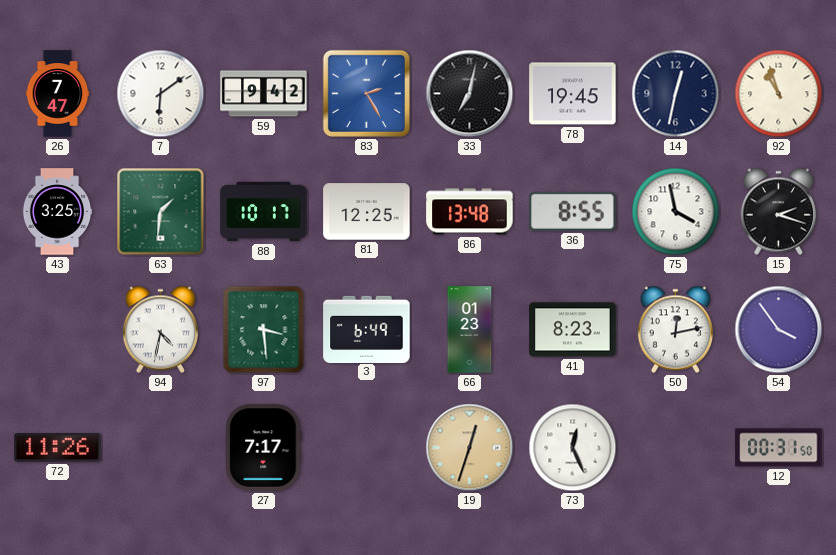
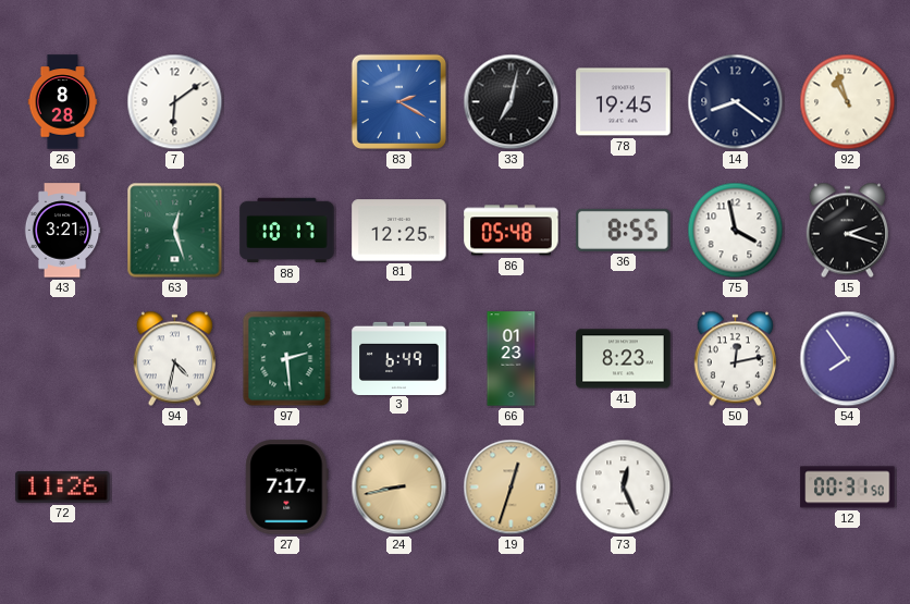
26: 7:47 -> 8:28 (63, 102)
59: 9:42 -> none (264, 94)
83: 2:25 -> 2:20 (398, 101)
14: 12:32 -> 8:21 (736, 102)
43: 3:25 -> 3:21 (62, 231)
63: 1:31 -> 12:27 (175, 231)
86: 13:48 -> 05:48 (512, 231)
97: 3:29 -> 2:29 (287, 359)
54: 3:54 -> 7:54 (848, 359)
24: none -> 8:43 (399, 488)
